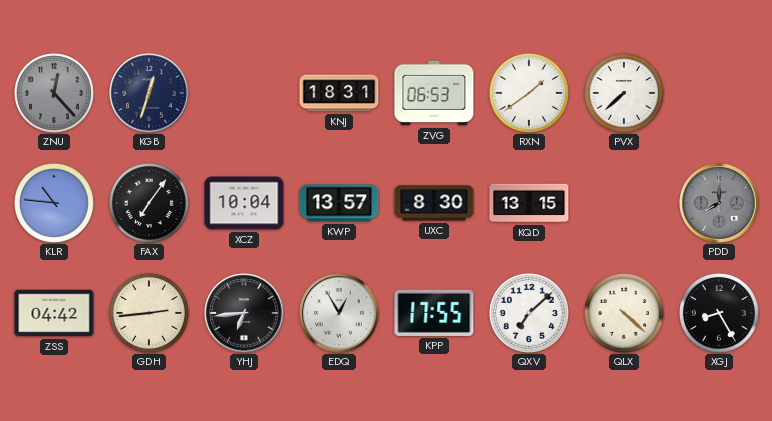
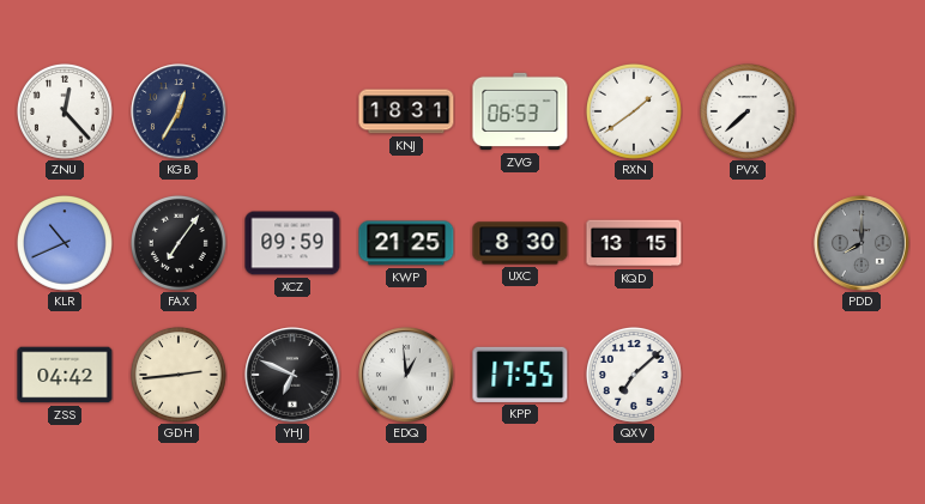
ZNU dial: grey -> white (65, 111)
KGB: 12:33 -> 12:35 (179, 111)
KLR: 10:46 -> 10:41 (65, 243)
XCZ: 10:04 -> 09:59 (292, 243)
KWP: 13:57 -> 21:25 (406, 243)
YHJ: 6:44 -> 6:49 (292, 375)
EDQ: 12:55 -> 12:59 (406, 375)
QLX: 4:22 -> none (624, 313)
XGJ: 8:25 -> none (719, 313)
